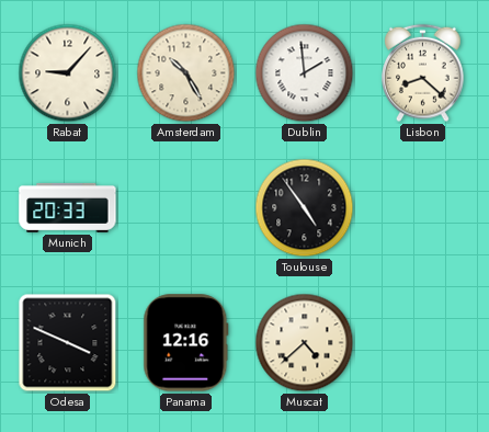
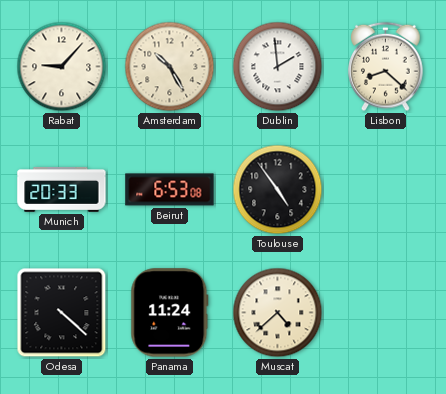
Beirut: none -> 6:53 (170, 190)
Odesa: 3:49 -> 4:22 (62, 313)
Panama: 12:16 -> 11:24 (170, 313)
